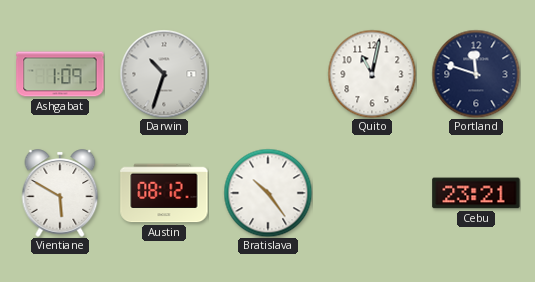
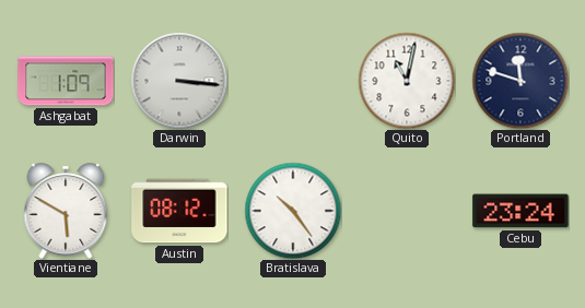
Darwin: 10:33 -> 3:16 (179, 81)
Cebu: 23:21 -> 23:24 (520, 211)
